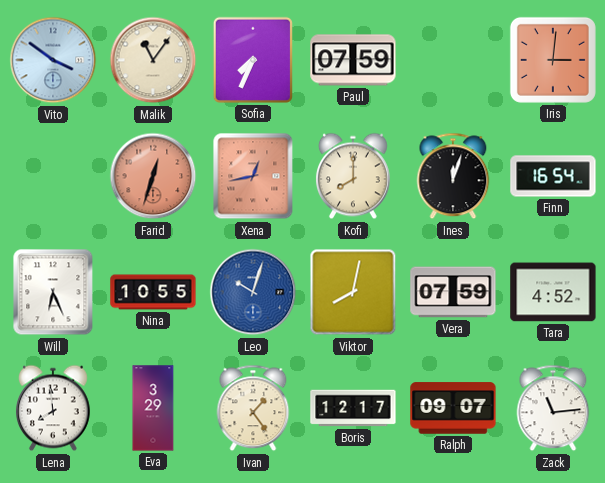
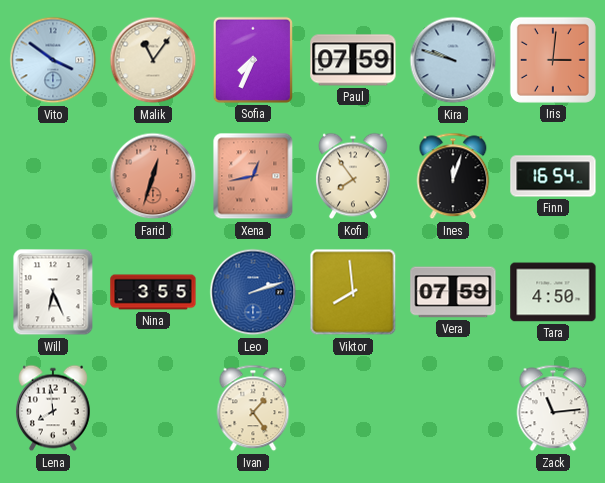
Kira: none -> 9:48 (453, 60)
Kofi: 8:00 -> 7:54 (353, 176)
Nina: 10:55 -> 3:55 (153, 292)
Leo: 10:03 -> 2:12 (253, 292)
Viktor: 8:02 -> 7:59 (353, 292)
Tara: 4:52 -> 4:50 (553, 292)
Eva: 3:29 -> none (153, 408)
Boris: 12:17 -> none (353, 408)
Ralph: 09:07 -> none (453, 408)
